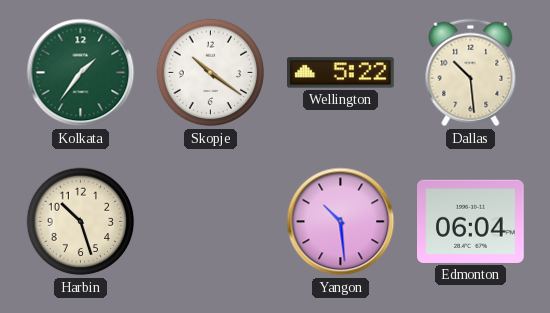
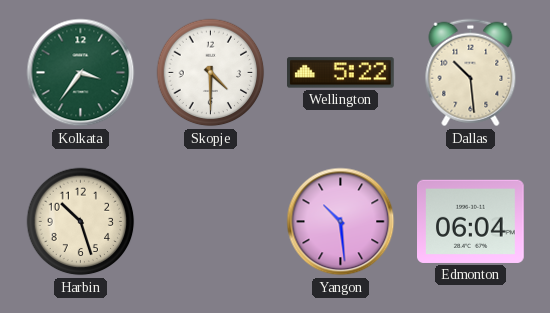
Kolkata: 1:36 -> 3:36 (81, 73)
Skopje: 10:21 -> 4:30 (211, 73)
